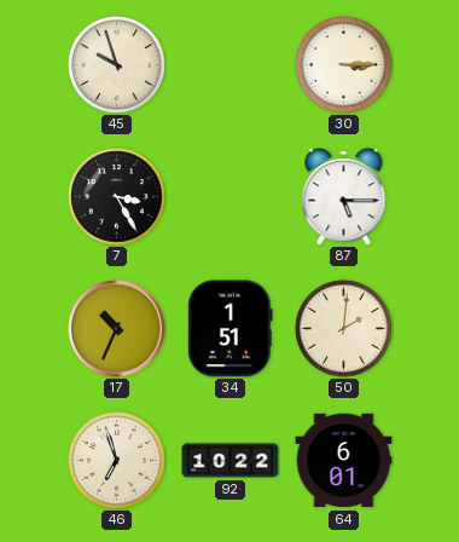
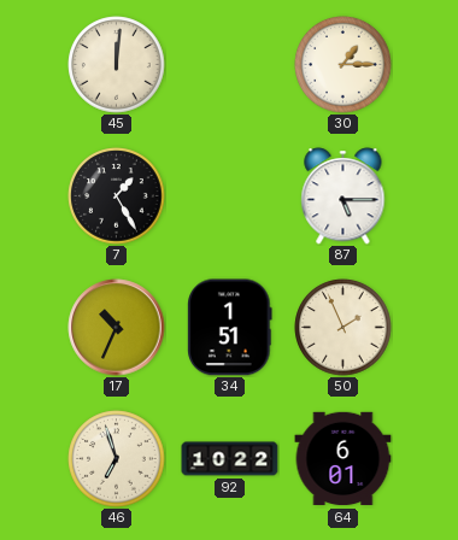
45: 9:57 -> 12:01 (117, 65)
30: 3:15 -> 1:15 (343, 65)
7: 3:25 -> 1:25 (117, 196)
50: 2:01 -> 1:56 (343, 328)
